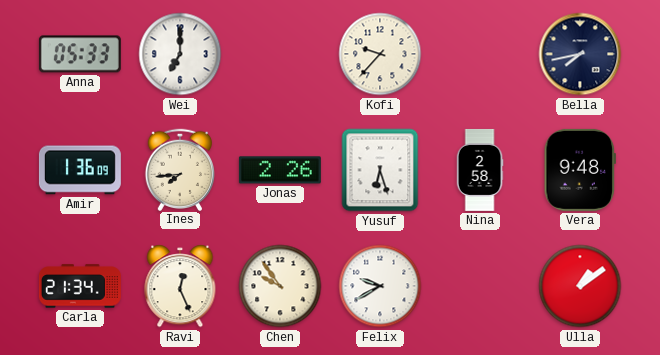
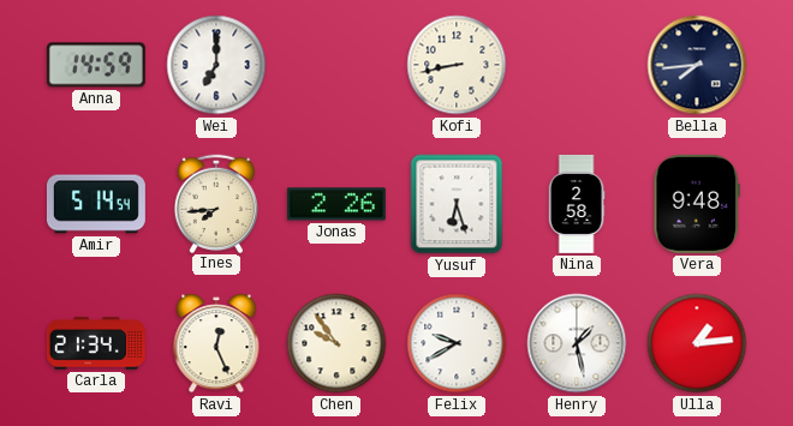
Anna: 05:33 -> 14:59 (96, 65)
Kofi: 9:37 -> 8:43 (457, 65)
Bella: 7:43 -> 7:44 (697, 65)
Amir: 1:36 -> 5:14 (96, 204)
Henry: none -> 1:28 (577, 343)
Ulla: 1:09 -> 1:14 (697, 343)
